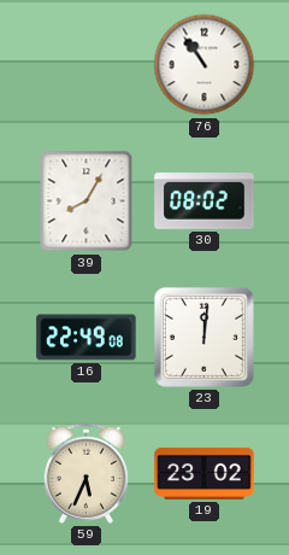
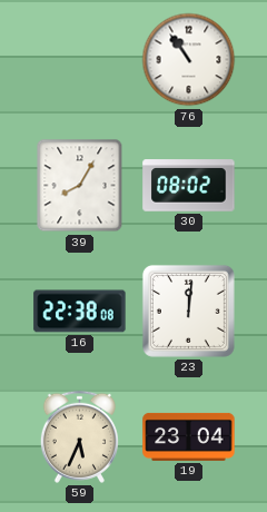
16: 22:49 -> 22:38 (80, 312)
19: 23:02 -> 23:04 (189, 436)
